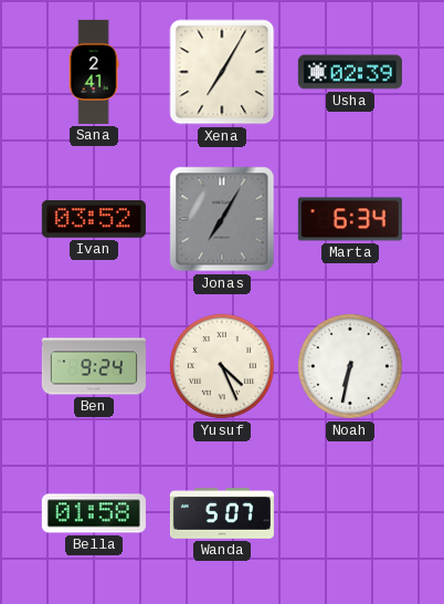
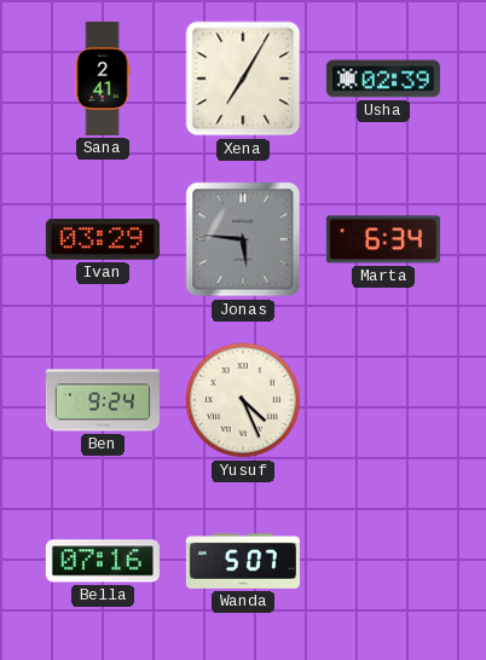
Ivan: 03:52 -> 03:29 (103, 239)
Jonas: 7:05 -> 5:46 (243, 239)
Noah: 6:32 -> none (350, 366)
Bella: 01:58 -> 07:16 (103, 561)
